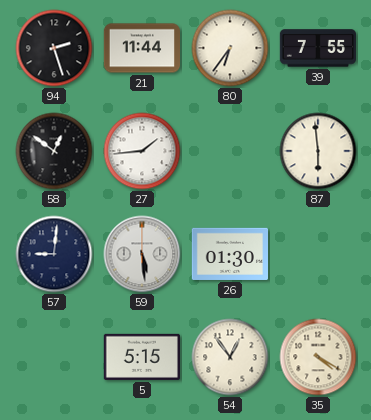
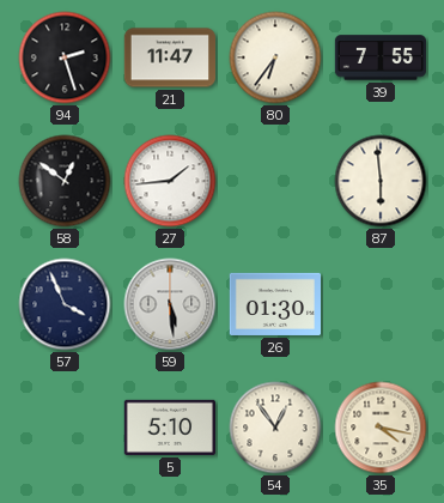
21: 11:44 -> 11:47 (169, 57)
57: 9:01 -> 3:56 (65, 304)
5: 5:15 -> 5:10 (169, 428)
35: 4:20 -> 4:17 (381, 428)
